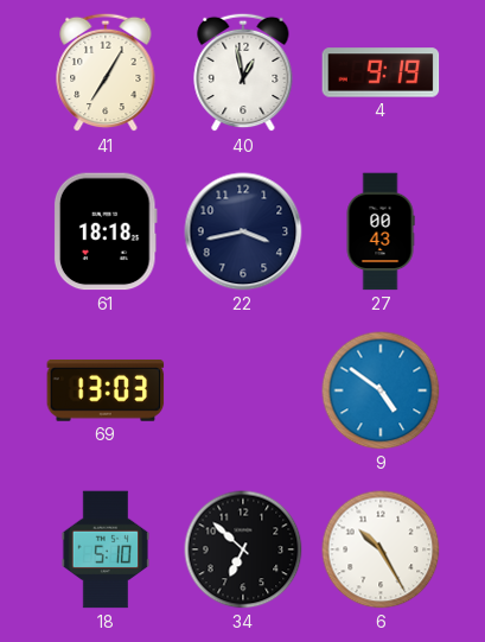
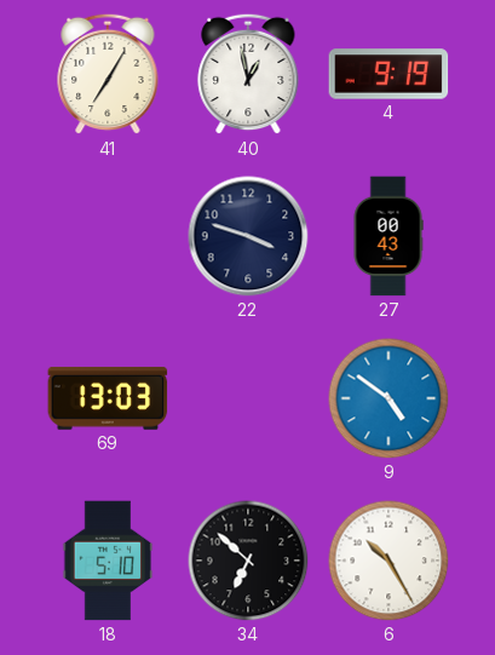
61: 18:18 -> none (106, 231)
22: 3:43 -> 3:48 (248, 236)
